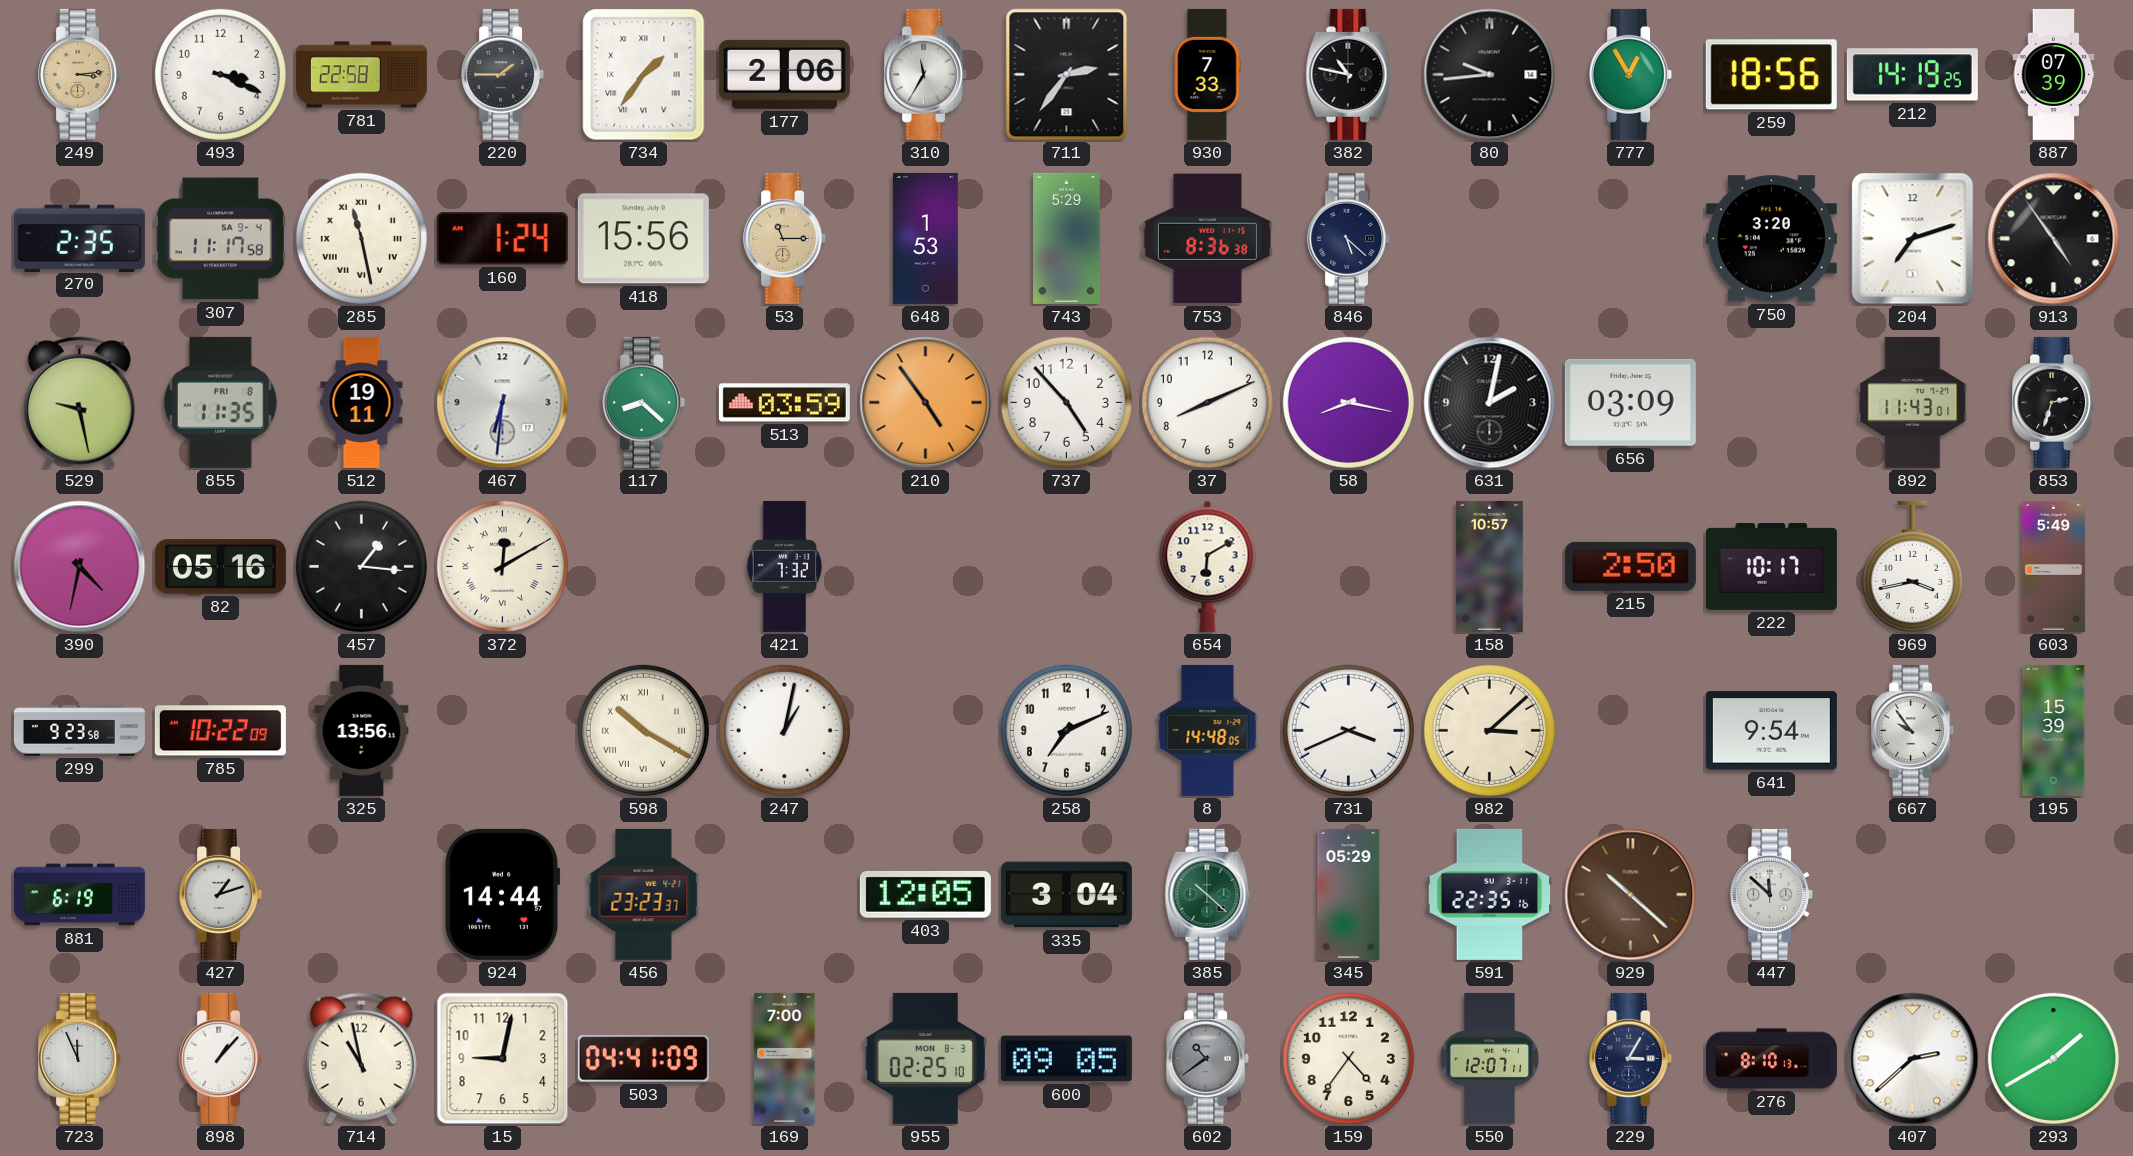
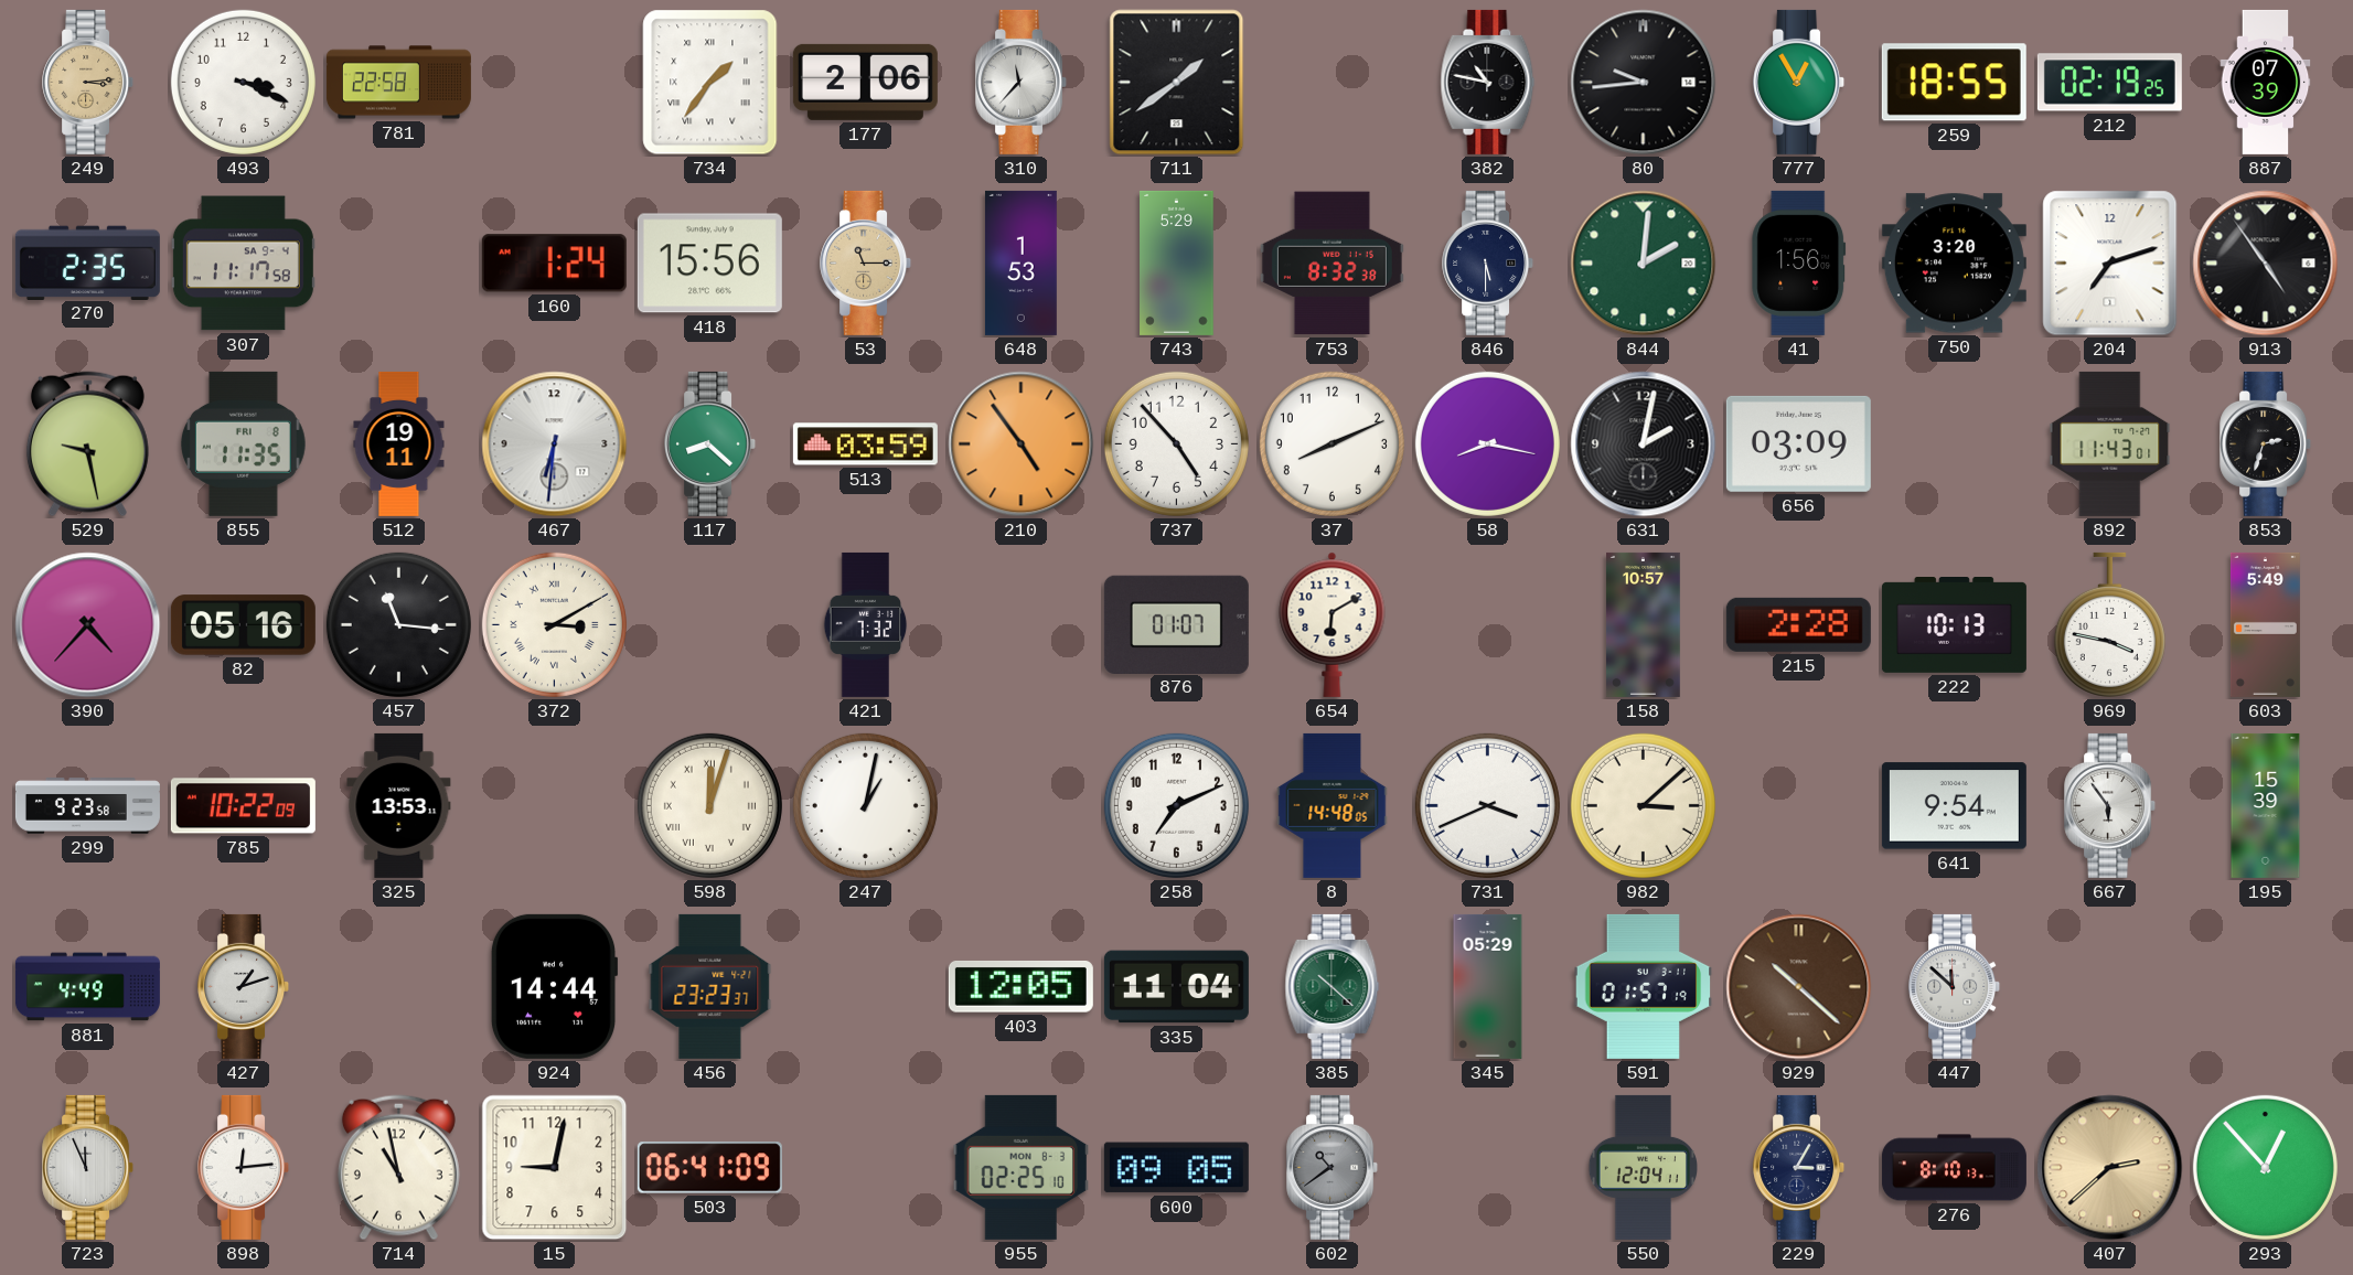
220: 1:45 -> none (503, 74)
310: 11:35 -> 11:37 (1022, 82)
711: 2:36 -> 1:39 (1177, 83)
930: 7:33 -> none (1208, 74)
259: 18:56 -> 18:55 (1954, 83)
212: 14:19 -> 02:19 (2109, 83)
285: 11:28 -> none (361, 238)
753: 8:36 -> 8:32 (1331, 264)
846: 5:22 -> 5:30 (1488, 262)
844: none -> 2:01 (1644, 264)
41: none -> 1:56 (1799, 262)
390: 4:32 -> 4:37 (88, 625)
457: 1:16 -> 11:16 (398, 624)
372: 12:10 -> 3:10 (554, 624)
876: none -> 01:07 (1176, 624)
215: 2:50 -> 2:28 (1798, 624)
222: 10:17 -> 10:13 (1954, 625)
969: 3:43 -> 3:47 (2109, 624)
325: 13:56 -> 13:53 (399, 805)
598: 10:20 -> 12:03 (709, 805)
667: 9:54 -> 5:54 (2110, 805)
881: 6:19 -> 4:49 (87, 987)
335: 3:04 -> 11:04 (1176, 987)
591: 22:35 -> 01:57 (1644, 986)
898: 1:07 -> 12:14 (244, 1167)
503: 04:41 -> 06:41 (709, 1168)
169: 7:00 -> none (785, 1058)
159: 4:36 -> none (1348, 1058)
550: 12:07 -> 12:04 (1643, 1167)
407 dial: white -> champagne (2110, 1168)
293: 1:40 -> 12:53 (2265, 1167)
